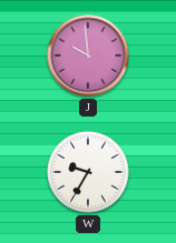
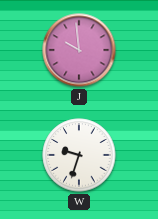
W: 9:35 -> 9:33 (79, 155)
